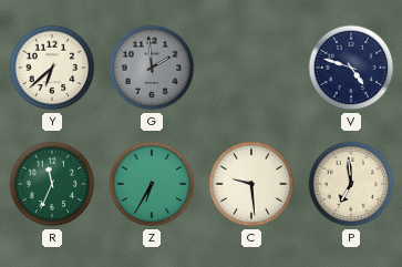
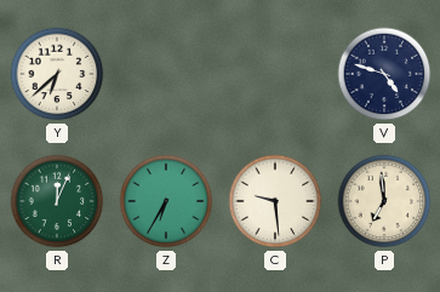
G: 1:59 -> none (152, 68)
R: 11:34 -> 12:04 (57, 201)
